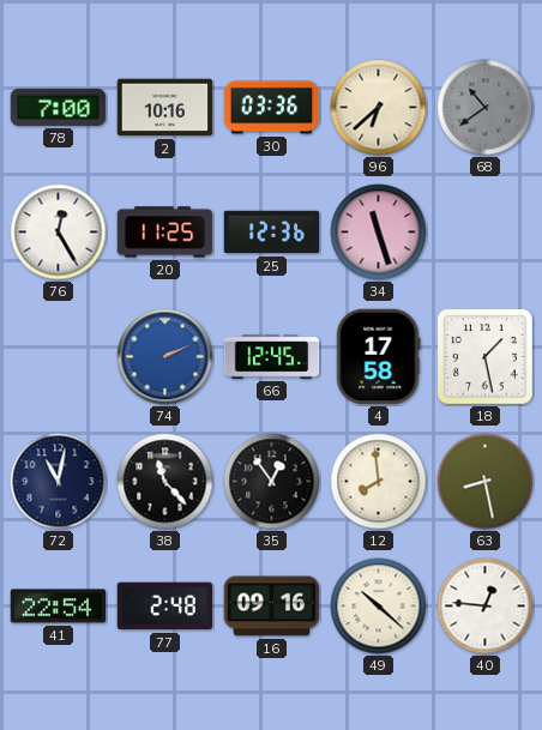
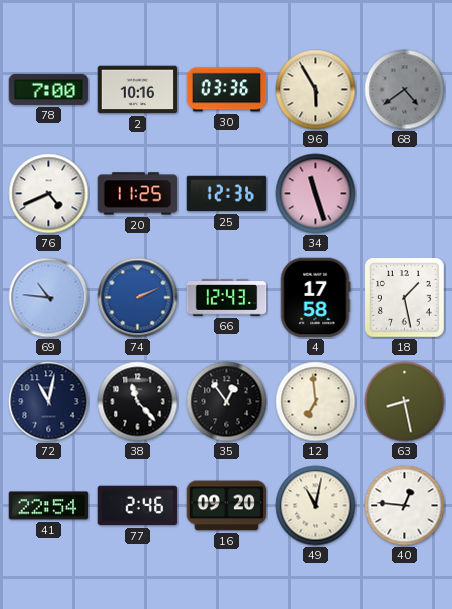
96: 6:38 -> 5:55 (316, 90)
68: 10:39 -> 4:39 (405, 90)
76: 12:25 -> 4:41 (49, 194)
69: none -> 10:46 (49, 298)
66: 12:45 -> 12:43 (227, 298)
12: 7:59 -> 6:59 (316, 402)
77: 2:48 -> 2:46 (138, 506)
16: 09:16 -> 09:20 (227, 506)
49: 10:22 -> 11:02 (316, 506)
